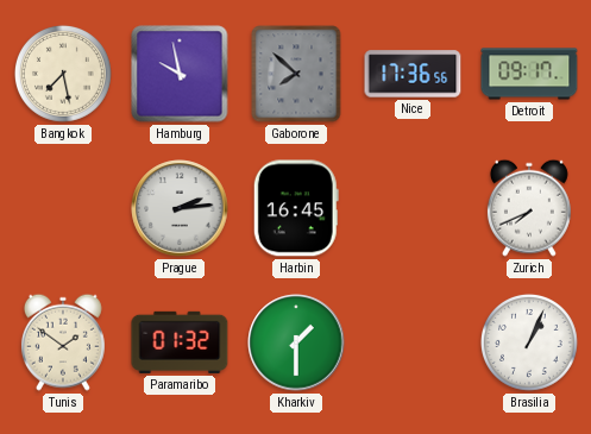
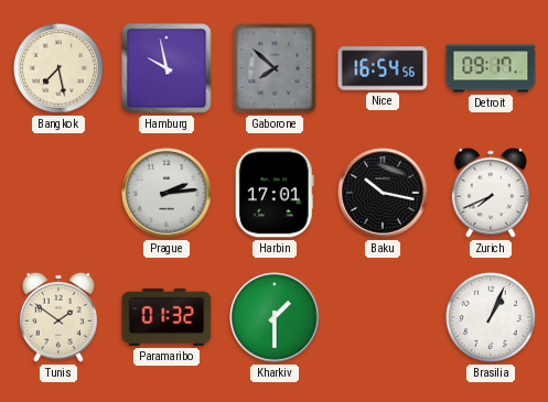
Nice: 17:36 -> 16:54 (383, 68)
Harbin: 16:45 -> 17:01 (275, 193)
Baku: none -> 10:17 (383, 193)
